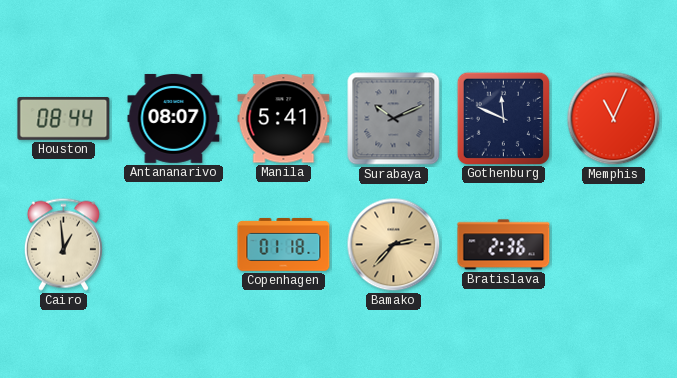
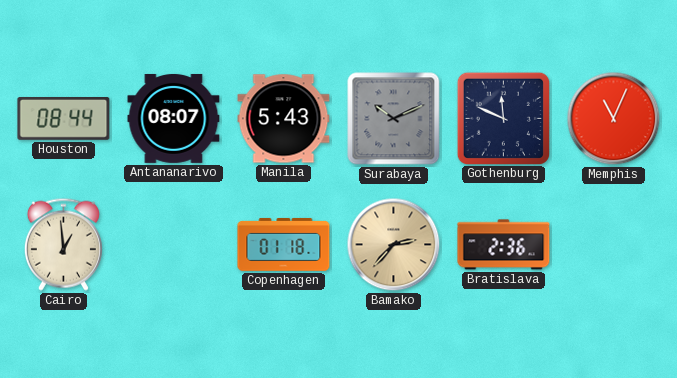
Manila: 5:41 -> 5:43 (284, 119)
